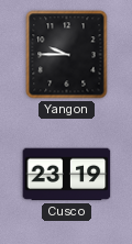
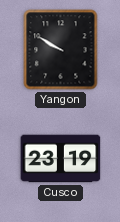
Yangon: 9:45 -> 9:50 (61, 50)
